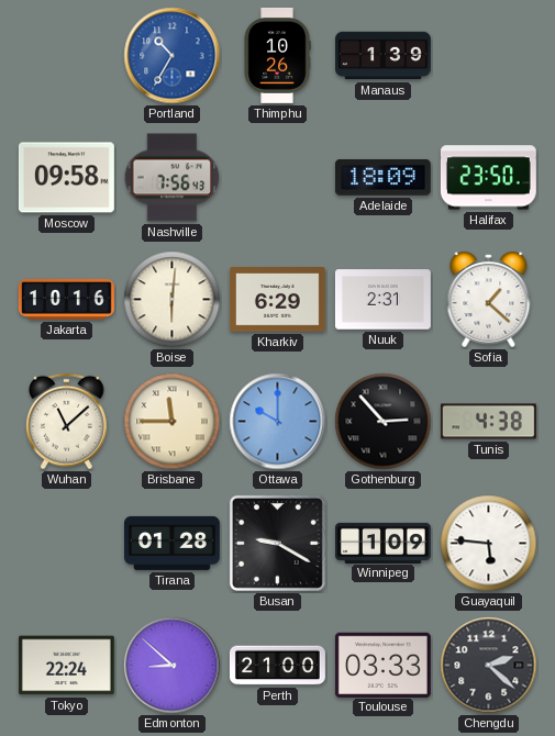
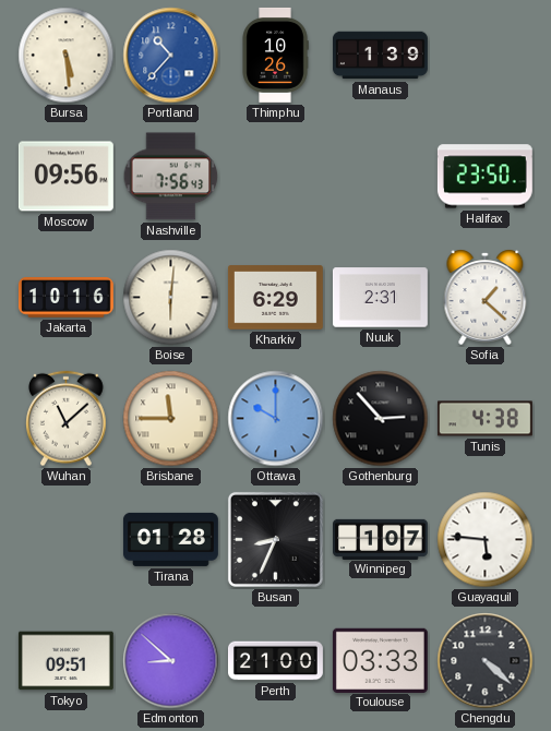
Bursa: none -> 5:29 (67, 56)
Portland: 10:35 -> 10:37 (171, 56)
Moscow: 09:58 -> 09:56 (65, 177)
Adelaide: 18:09 -> none (382, 178)
Busan: 9:20 -> 8:34 (275, 539)
Winnipeg: 1:09 -> 1:07 (381, 539)
Tokyo: 22:24 -> 09:51 (65, 661)
Chengdu: 2:22 -> 4:22 (486, 661)
